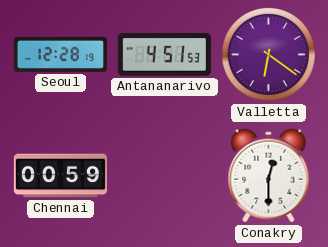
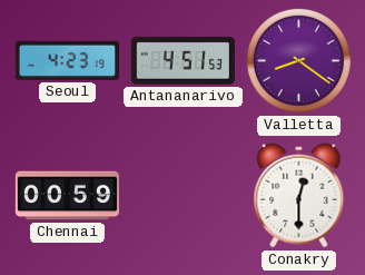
Seoul: 12:28 -> 4:23 (67, 60)
Valletta: 6:21 -> 8:21 (298, 60)
